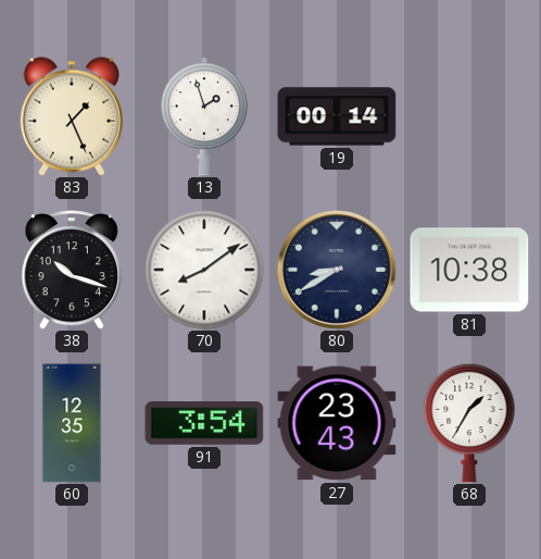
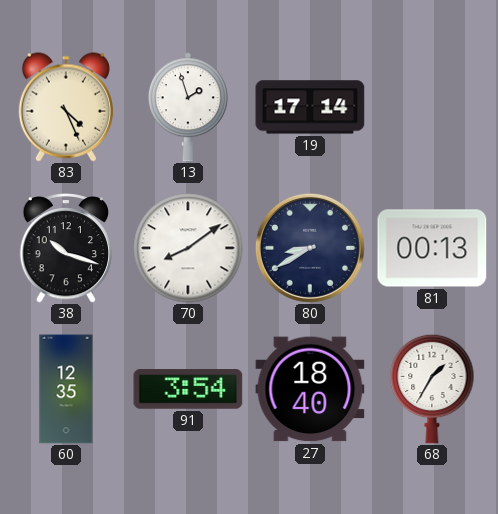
83: 1:26 -> 4:26 (66, 107)
19: 00:14 -> 17:14 (310, 107)
81: 10:38 -> 00:13 (432, 248)
27: 23:43 -> 18:40 (310, 389)
